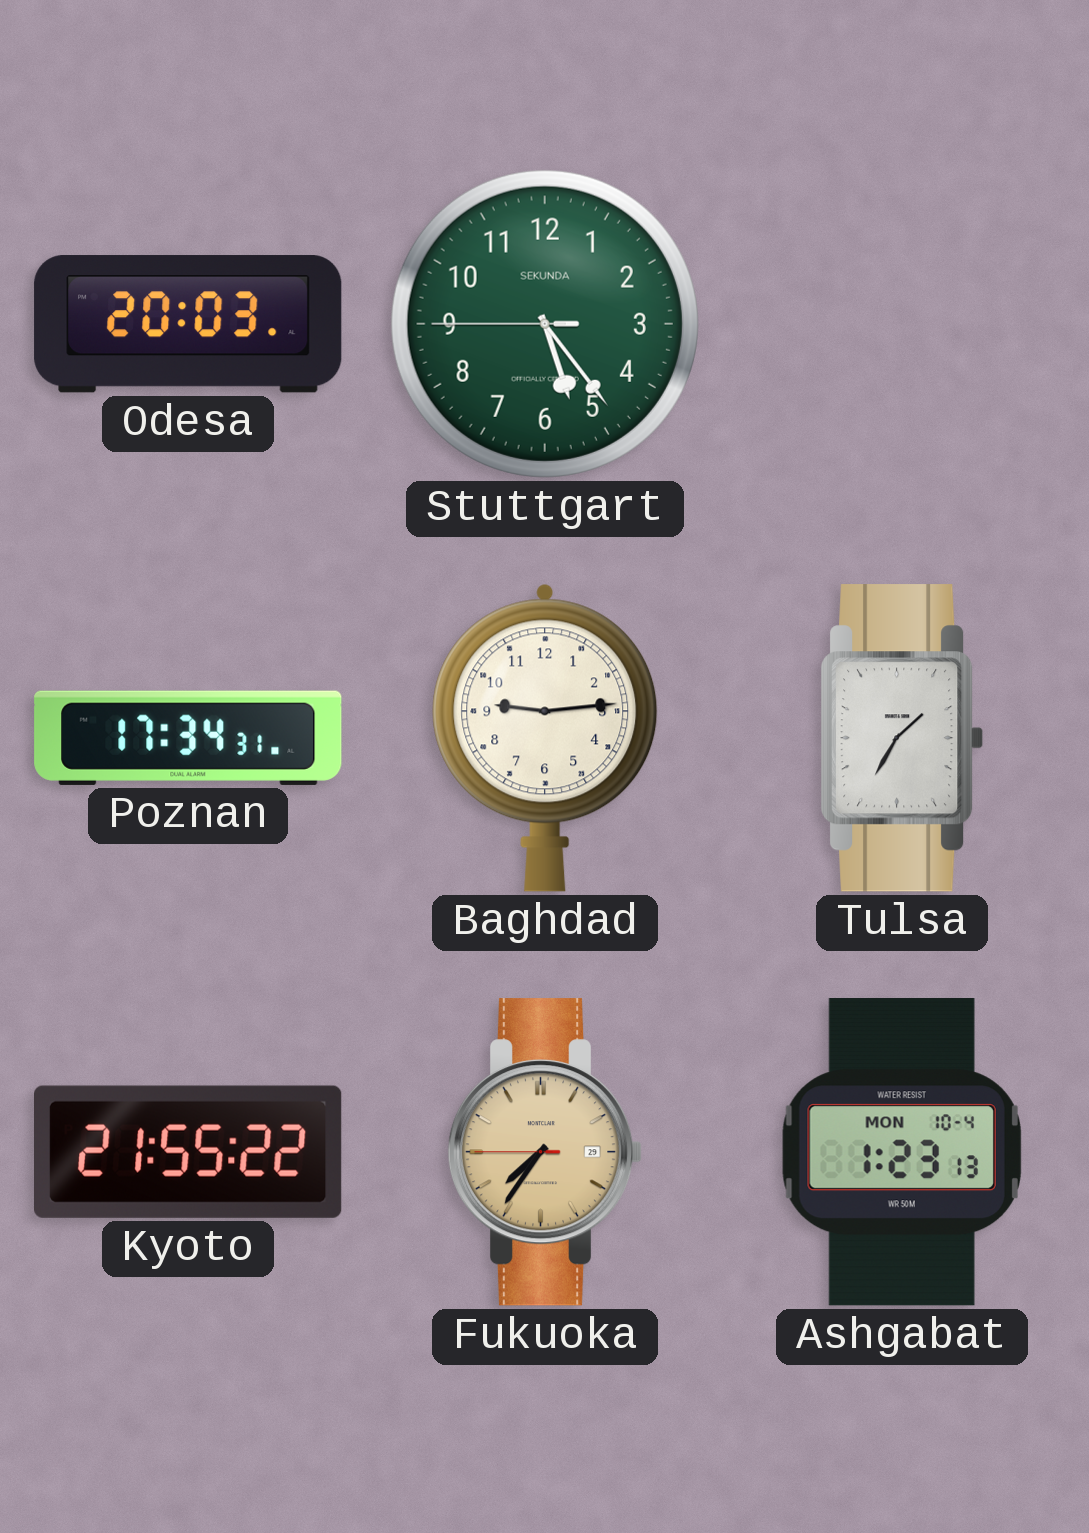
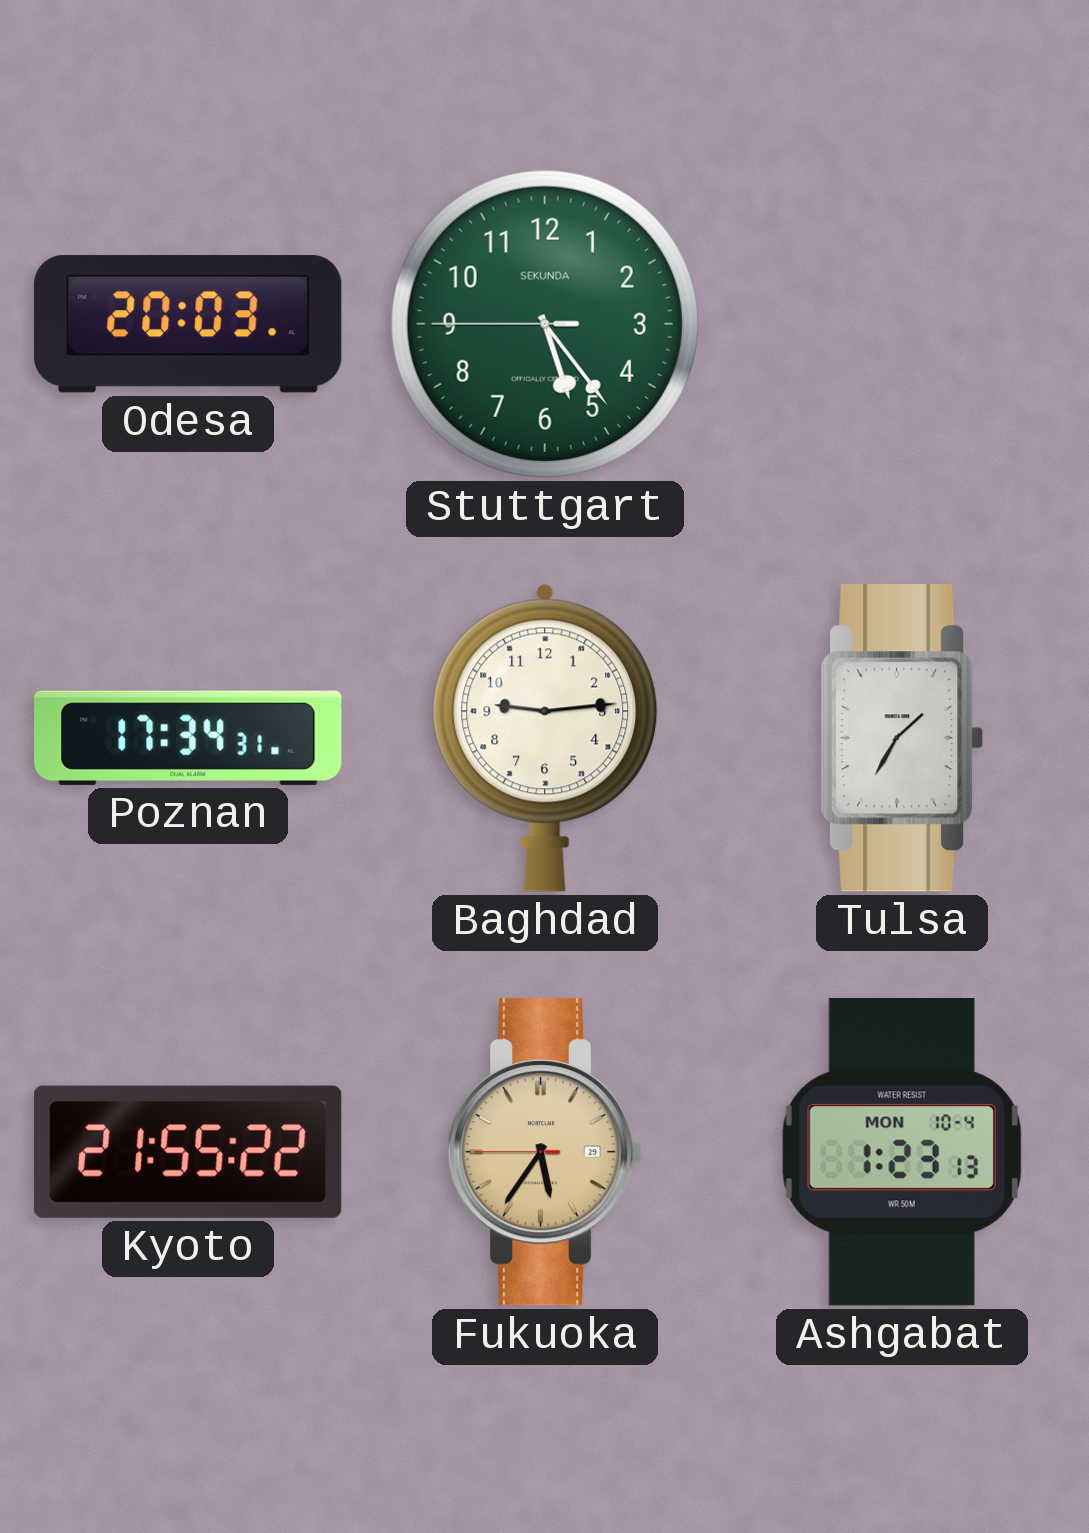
Fukuoka: 7:35 -> 5:35 (545, 1152)
